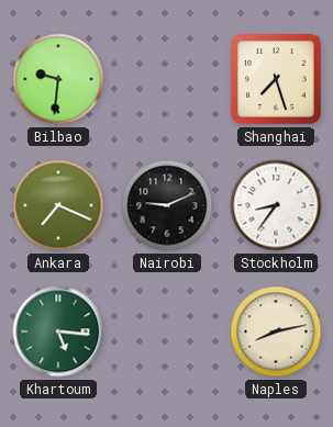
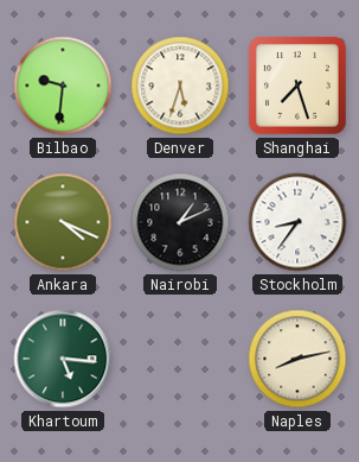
Denver: none -> 5:33 (180, 86)
Ankara: 7:19 -> 4:19 (63, 222)
Nairobi: 9:11 -> 1:11 (180, 222)
